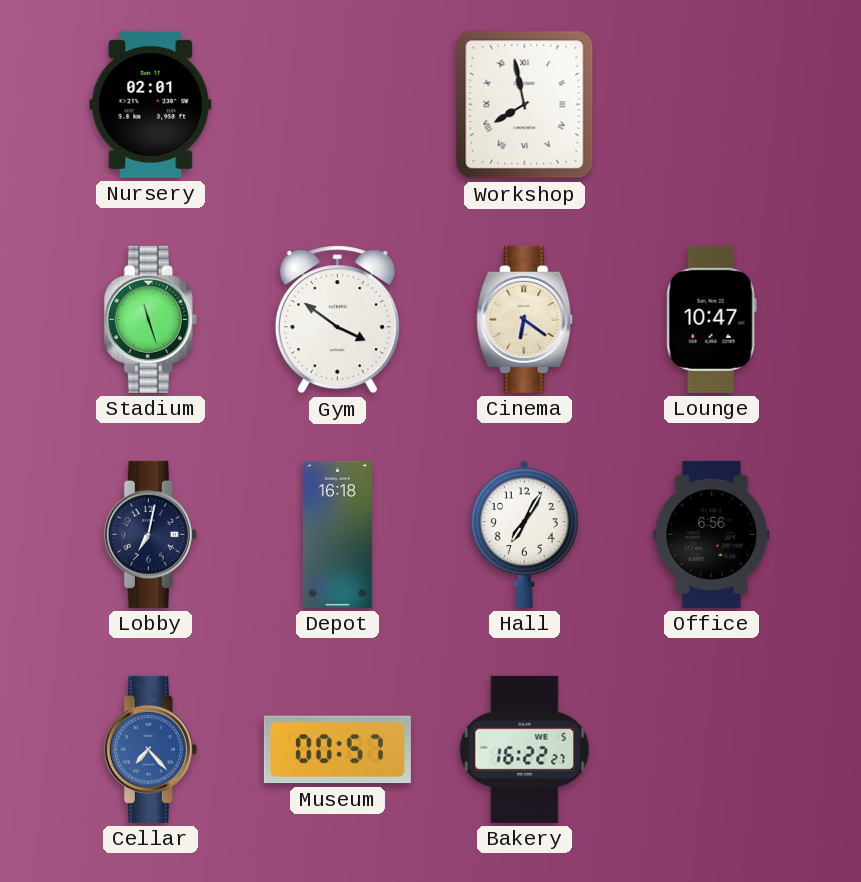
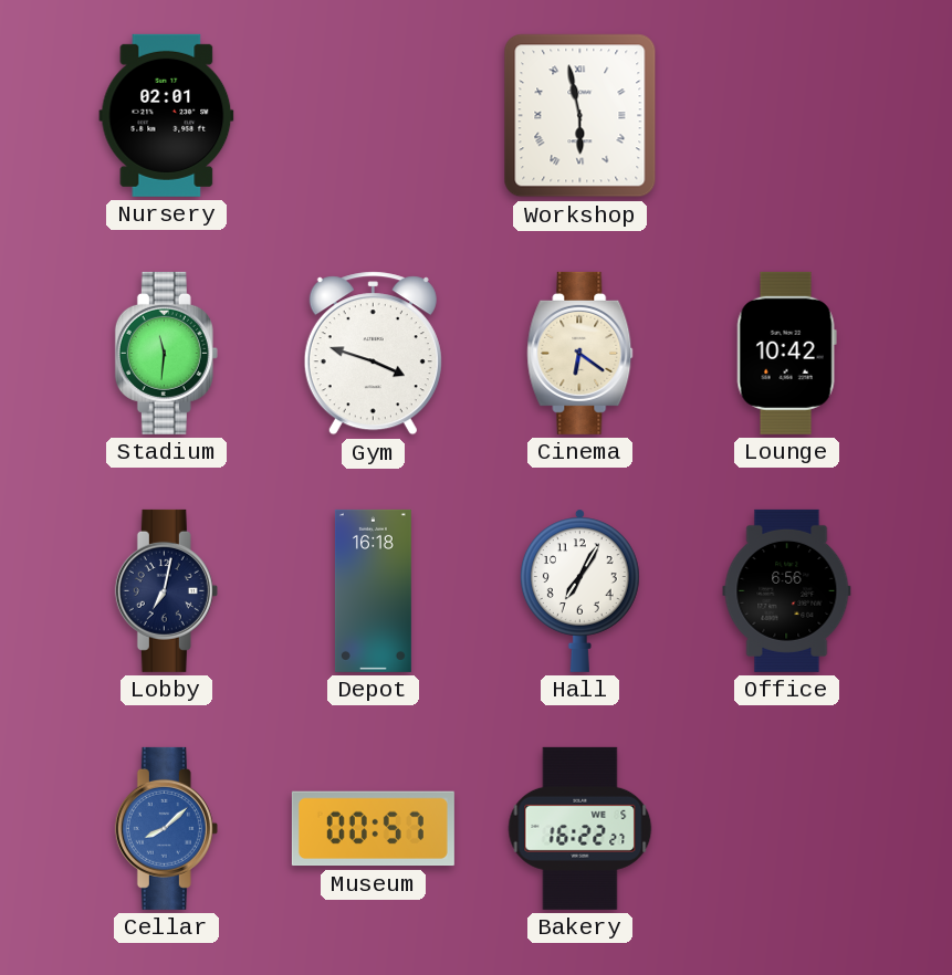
Workshop: 7:58 -> 5:58 (580, 116)
Stadium: 11:27 -> 11:31 (166, 353)
Gym: 3:51 -> 3:48 (373, 354)
Lounge: 10:47 -> 10:42 (786, 353)
Cellar: 7:23 -> 8:08 (166, 828)
